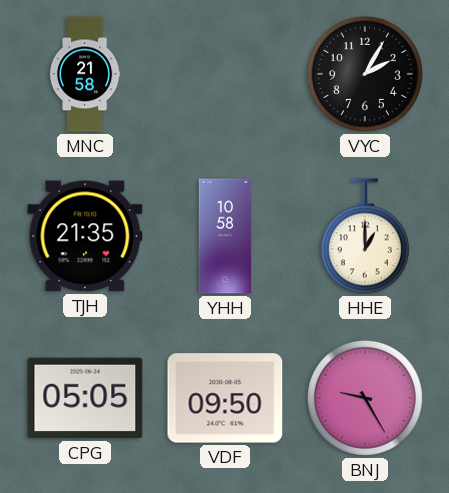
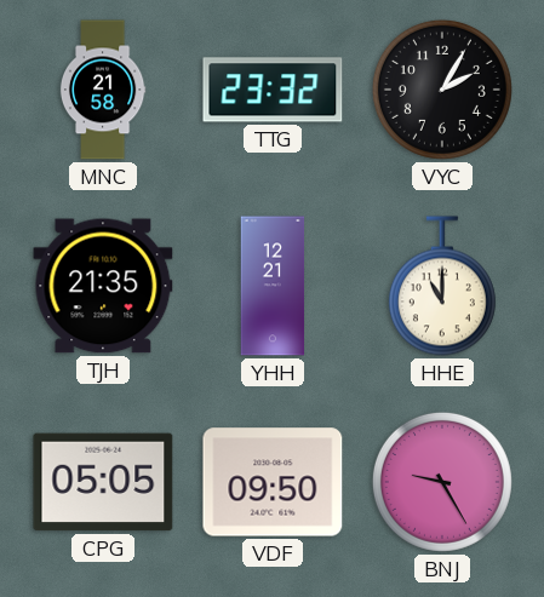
TTG: none -> 23:32 (273, 90)
YHH: 10:58 -> 12:21 (273, 286)
HHE: 1:00 -> 11:00 (442, 286)
